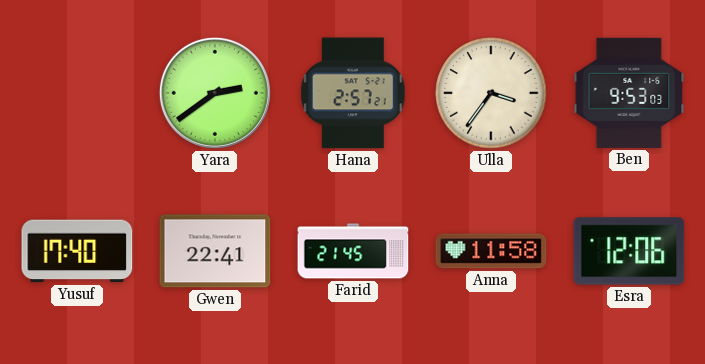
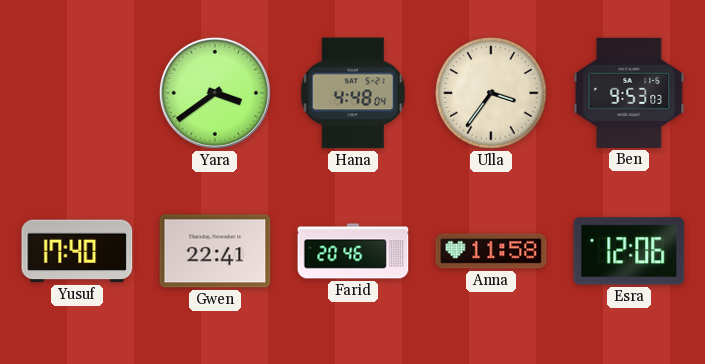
Yara: 2:39 -> 3:39 (215, 93)
Hana: 2:57 -> 4:48 (353, 93)
Farid: 21:45 -> 20:46 (353, 251)
